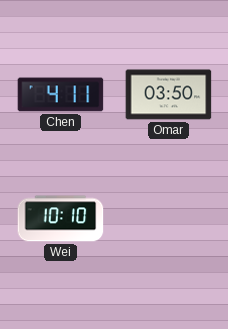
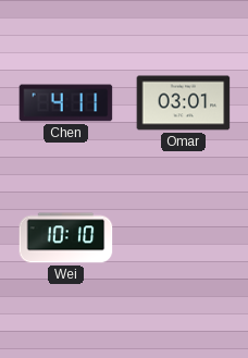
Omar: 03:50 -> 03:01 (184, 103)
